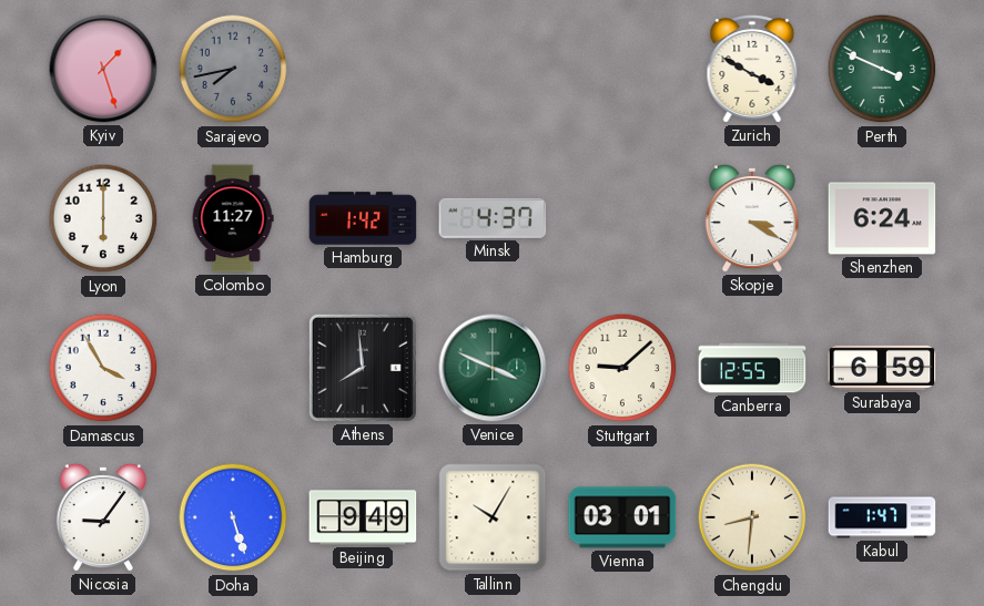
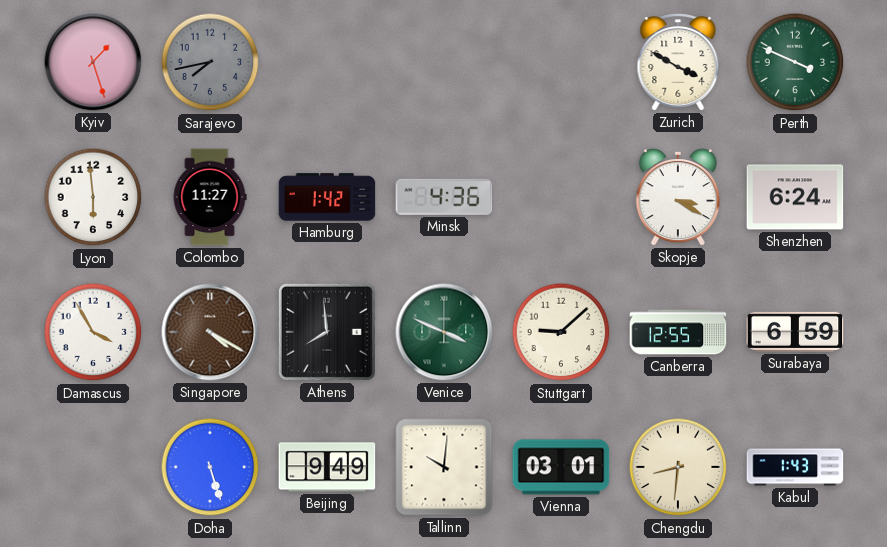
Lyon: 6:00 -> 5:59 (93, 197)
Minsk: 4:37 -> 4:36 (444, 197)
Singapore: none -> 4:20 (210, 332)
Nicosia: 9:06 -> none (102, 517)
Tallinn: 10:05 -> 10:01 (444, 467)
Kabul: 1:47 -> 1:43 (795, 467)
